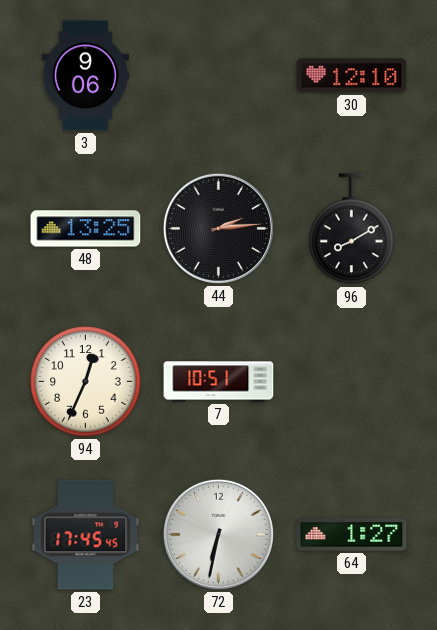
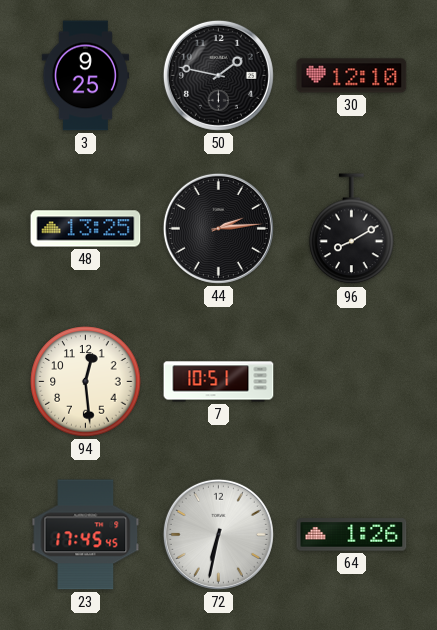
3: 9:06 -> 9:25 (85, 76)
50: none -> 1:47 (218, 75)
94: 12:34 -> 12:29 (86, 382)
64: 1:27 -> 1:26 (352, 535)
